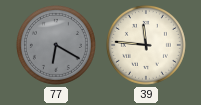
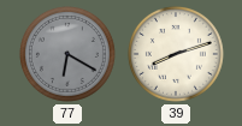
39: 11:46 -> 8:12 (176, 54)
